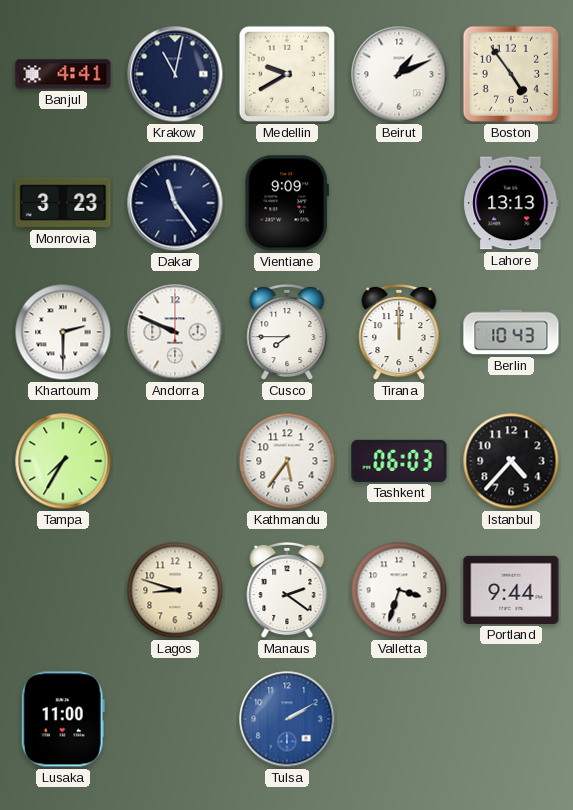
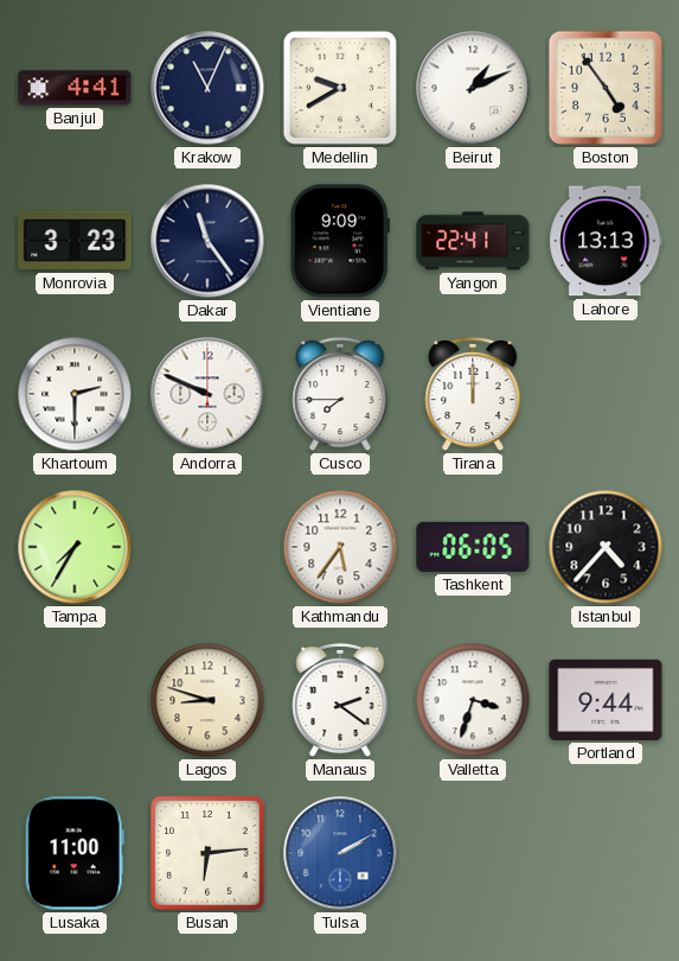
Krakow: 11:02 -> 11:04 (207, 88)
Yangon: none -> 22:41 (473, 241)
Berlin: 10:43 -> none (511, 332)
Tashkent: 06:03 -> 06:05 (473, 547)
Busan: none -> 6:14 (207, 853)
